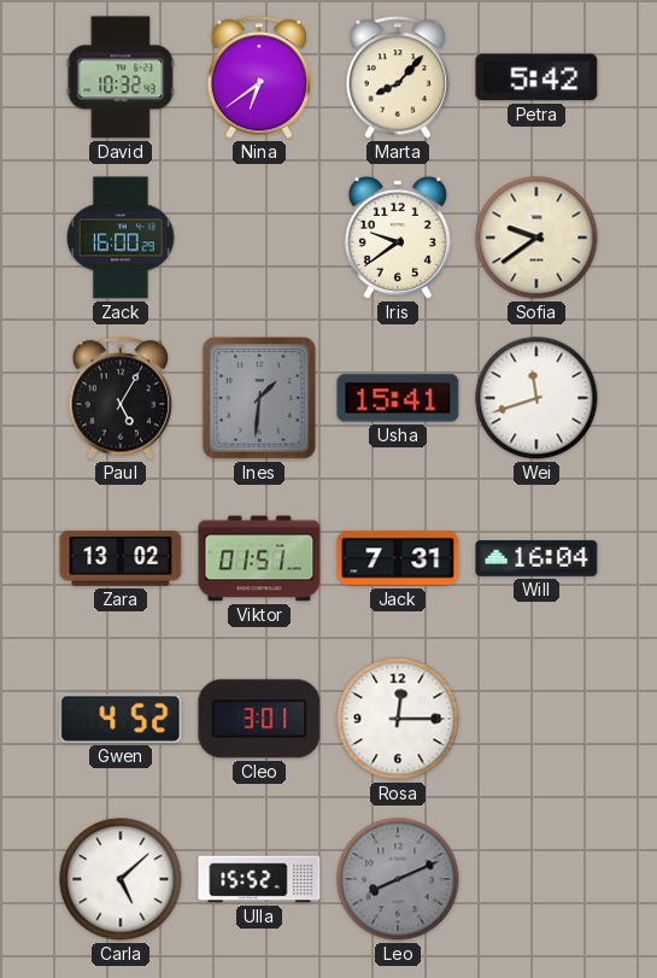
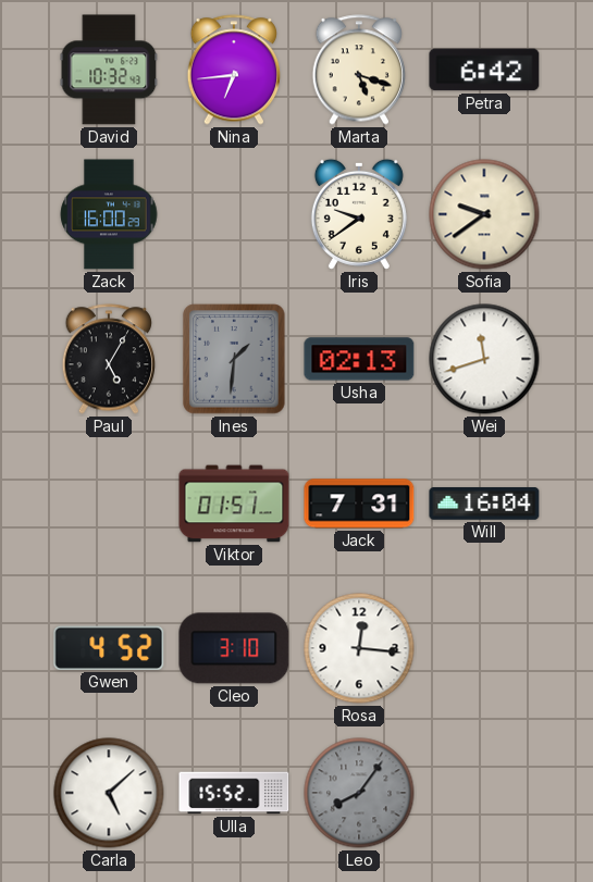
Nina: 6:39 -> 6:44 (234, 70)
Marta: 8:07 -> 5:18 (359, 70)
Petra: 5:42 -> 6:42 (484, 70)
Usha: 15:41 -> 02:13 (359, 359)
Zara: 13:02 -> none (121, 558)
Cleo: 3:01 -> 3:10 (234, 648)
Rosa: 12:15 -> 12:16 (359, 648)
Leo: 8:11 -> 8:06 (359, 793)
